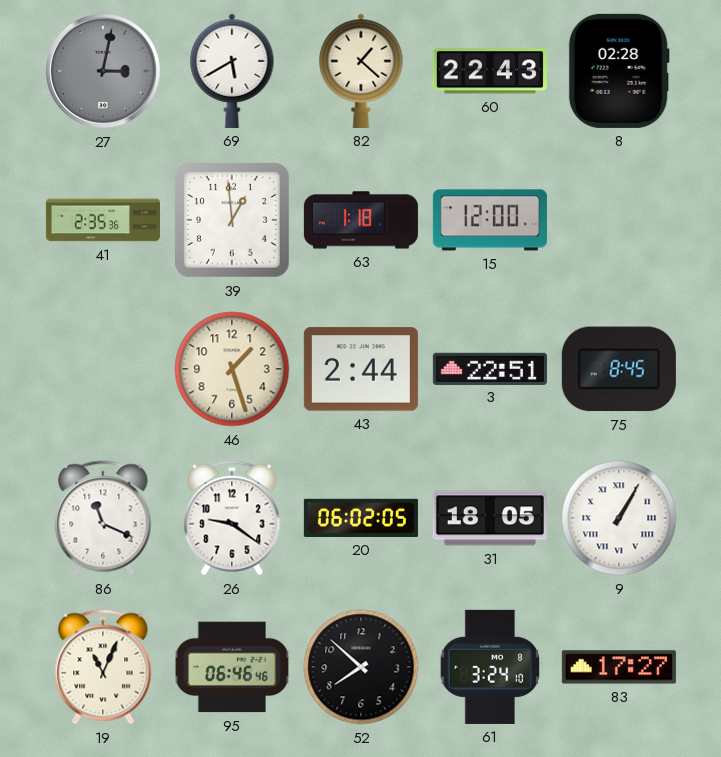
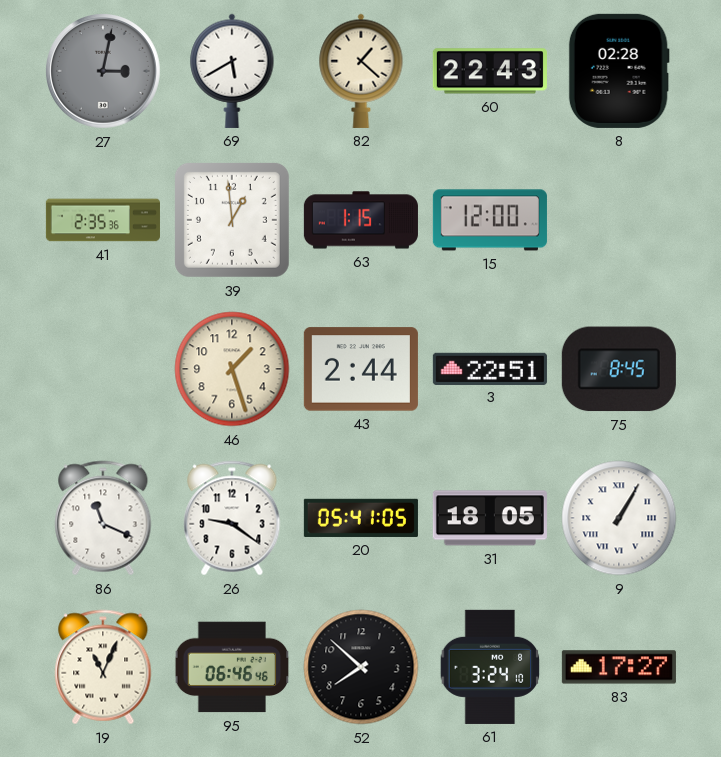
63: 1:18 -> 1:15 (361, 220)
20: 06:02 -> 05:41 (361, 518)
